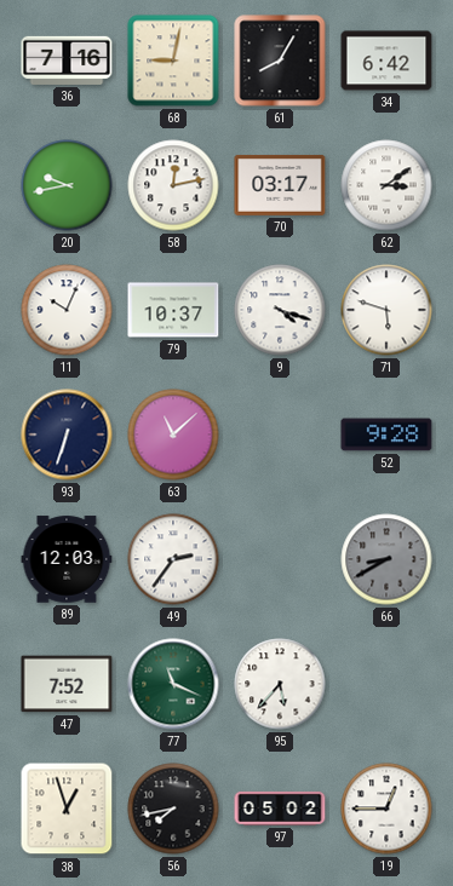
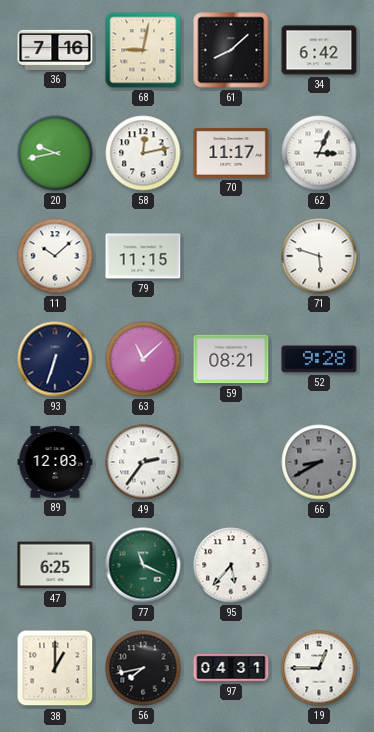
61: 8:05 -> 8:08 (231, 50)
70: 03:17 -> 11:17 (231, 153)
62: 3:09 -> 3:04 (319, 153)
11: 10:04 -> 10:08 (55, 256)
79: 10:37 -> 11:15 (143, 256)
9: 4:18 -> none (280, 310)
59: none -> 08:21 (231, 359)
47: 7:52 -> 6:25 (55, 565)
38: 12:57 -> 1:00 (55, 668)
97: 05:02 -> 04:31 (231, 668)
